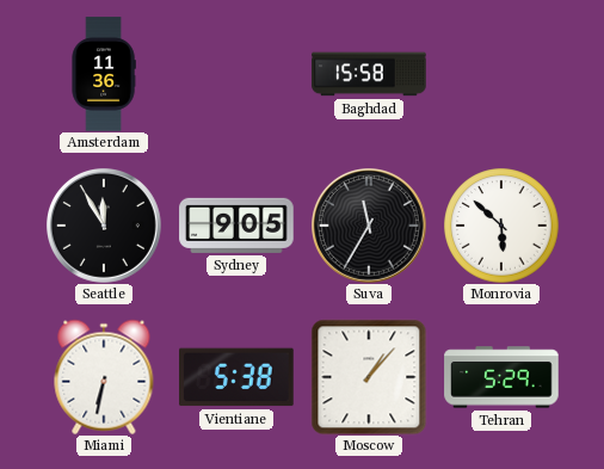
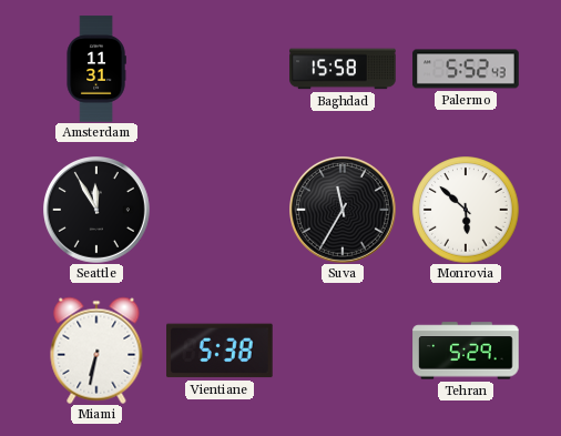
Amsterdam: 11:36 -> 11:31 (96, 69)
Palermo: none -> 5:52 (466, 69)
Sydney: 9:05 -> none (236, 226)
Moscow: 1:07 -> none (369, 377)
